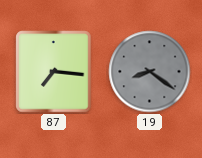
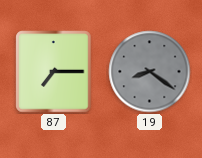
87: 7:16 -> 7:15 (54, 72)
